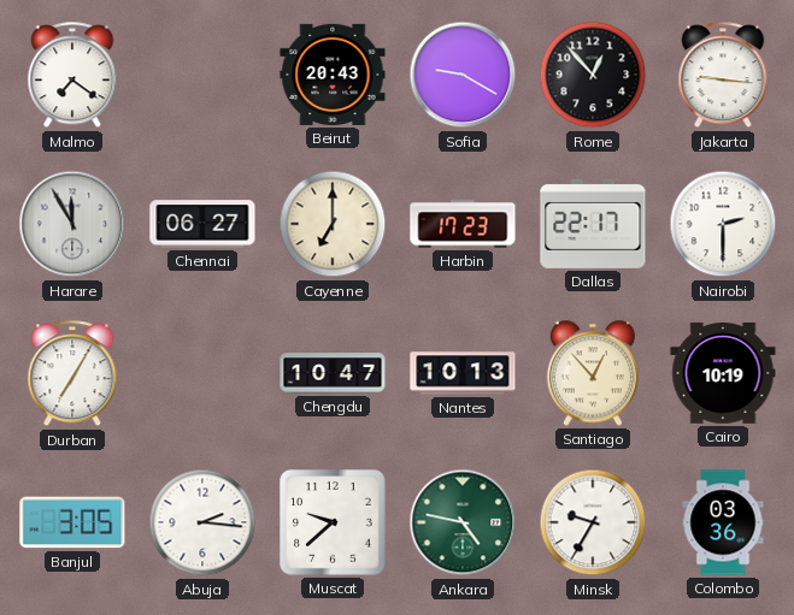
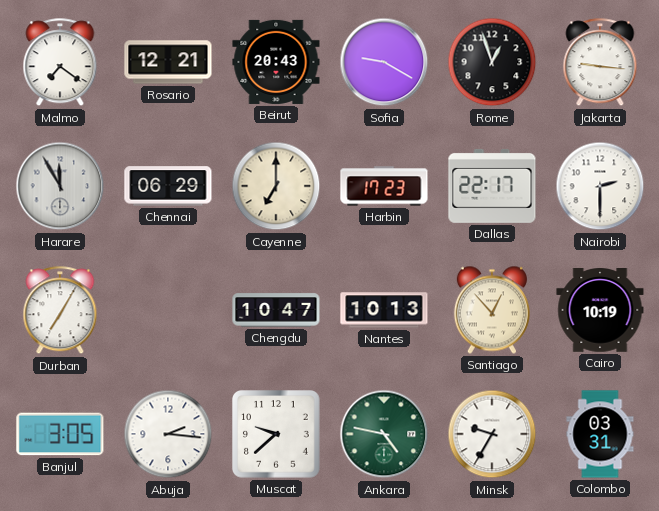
Rosario: none -> 12:21 (168, 62)
Rome: 12:53 -> 12:57 (492, 62)
Chennai: 06:27 -> 06:29 (168, 186)
Colombo: 03:36 -> 03:31 (600, 434)
